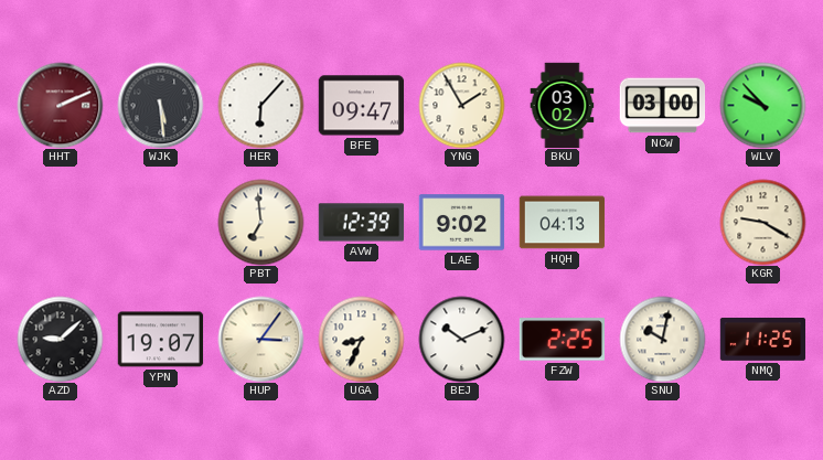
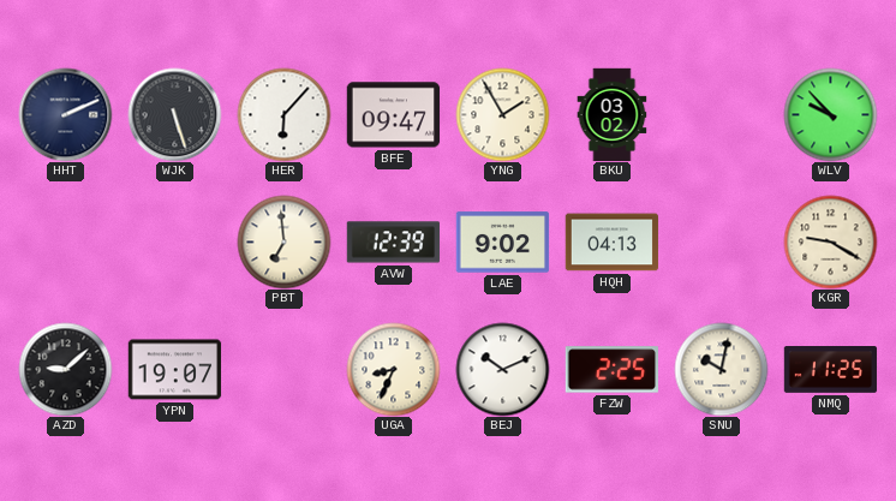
HHT dial: burgundy -> navy (65, 114)
WJK: 5:29 -> 5:27 (174, 114)
NCW: 03:00 -> none (662, 106)
HUP: 3:06 -> none (260, 339)
